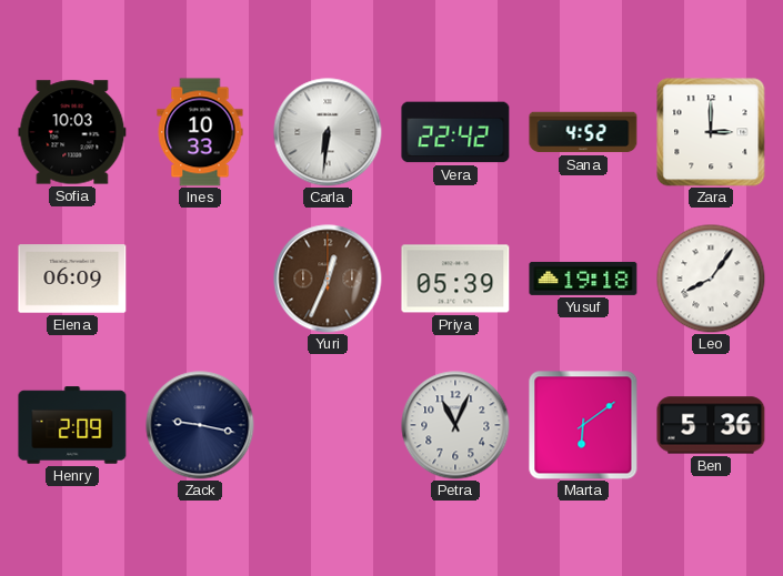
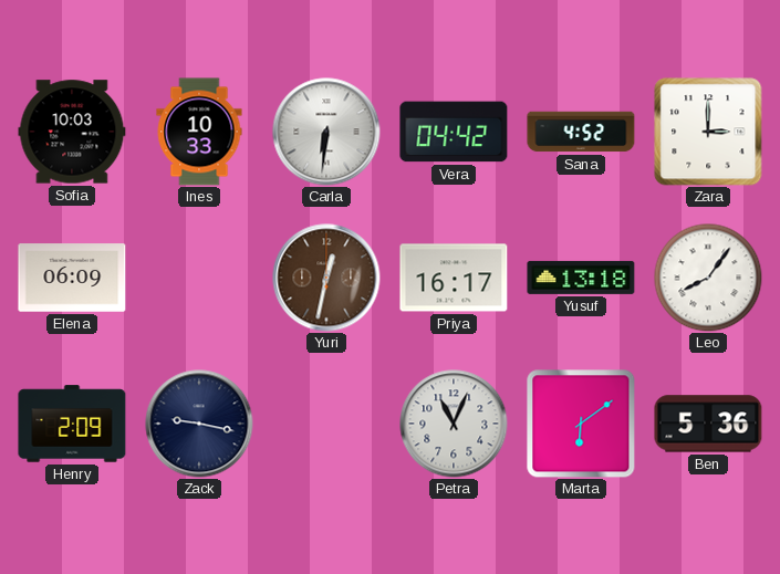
Vera: 22:42 -> 04:42 (454, 132)
Yuri: 12:34 -> 12:32 (326, 278)
Priya: 05:39 -> 16:17 (454, 278)
Yusuf: 19:18 -> 13:18 (581, 278)
